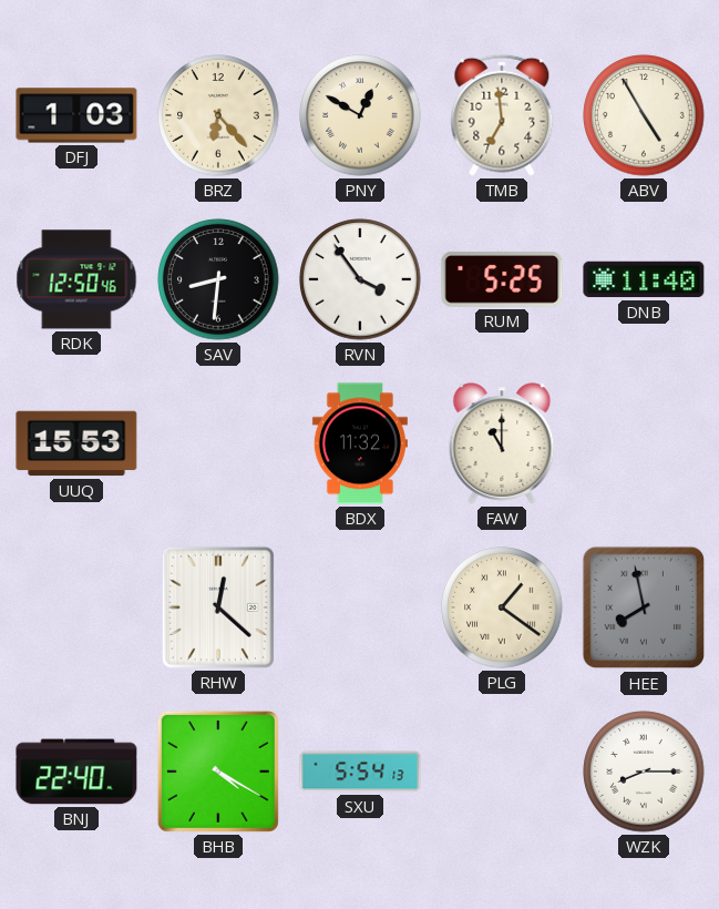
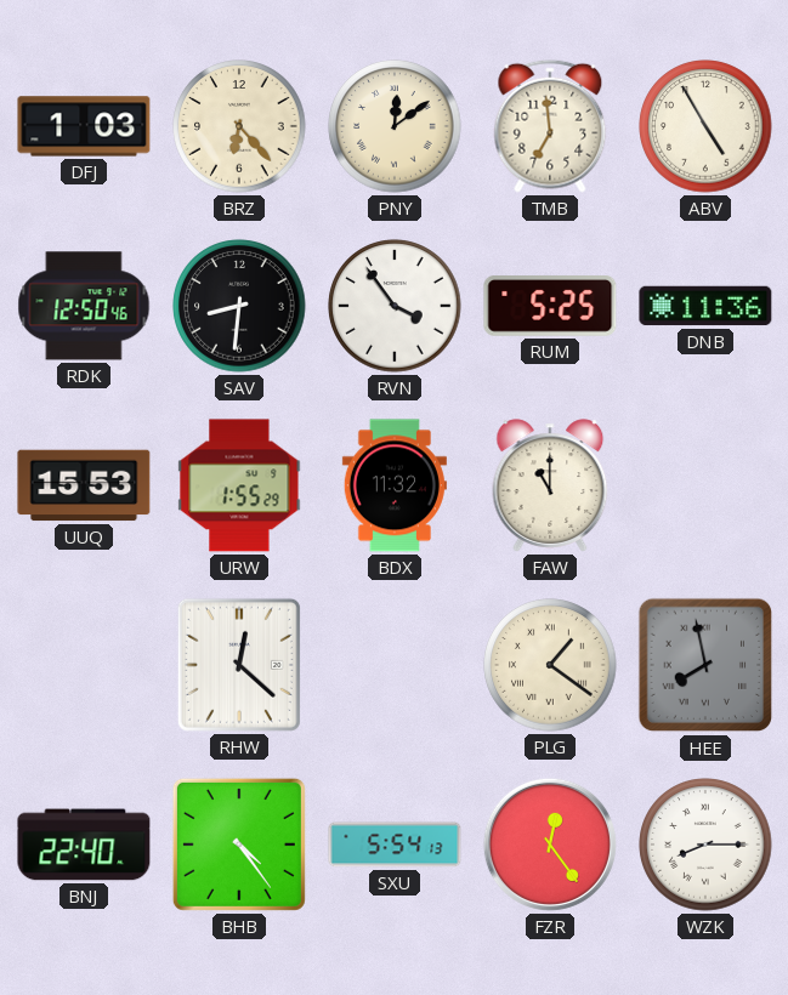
PNY: 12:50 -> 12:09 (395, 126)
DNB: 11:40 -> 11:36 (705, 306)
URW: none -> 1:55 (239, 485)
BHB: 4:20 -> 4:24 (239, 845)
FZR: none -> 12:24 (550, 845)
